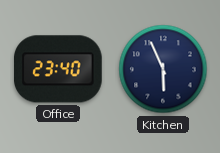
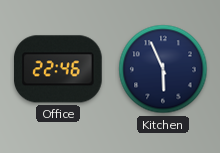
Office: 23:40 -> 22:46 (59, 69)
